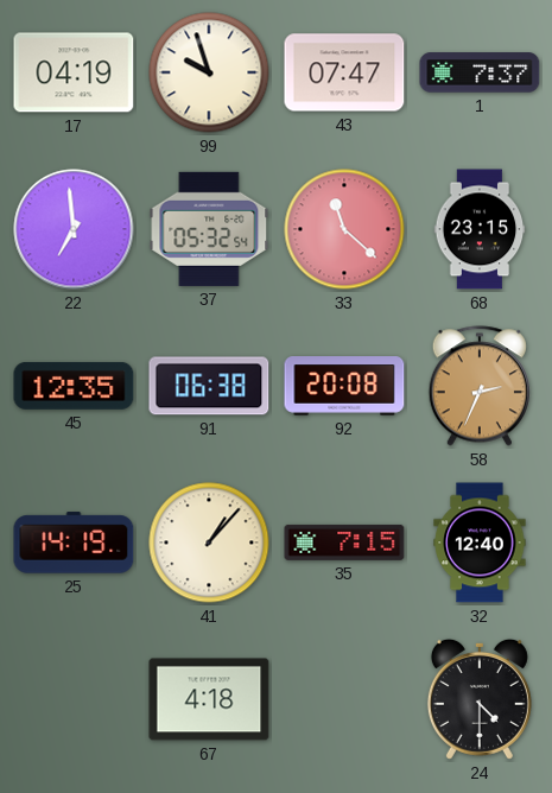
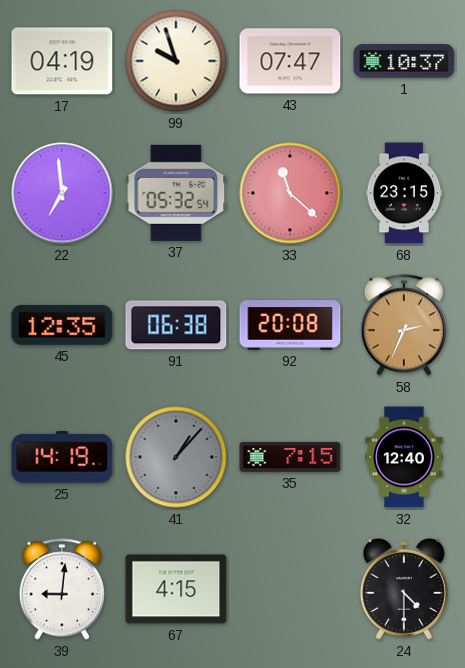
1: 7:37 -> 10:37 (404, 61)
41 dial: cream -> grey (176, 457)
39: none -> 9:01 (61, 589)
67: 4:18 -> 4:15 (176, 589)
